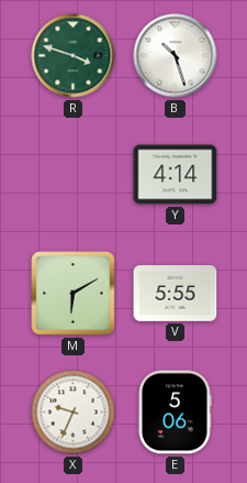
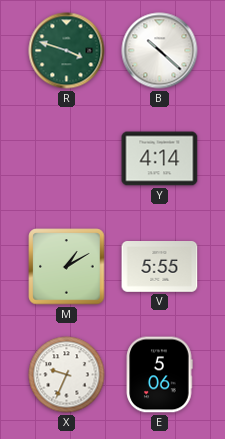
B: 10:27 -> 10:22 (160, 51)
M: 6:10 -> 1:10 (67, 267)
